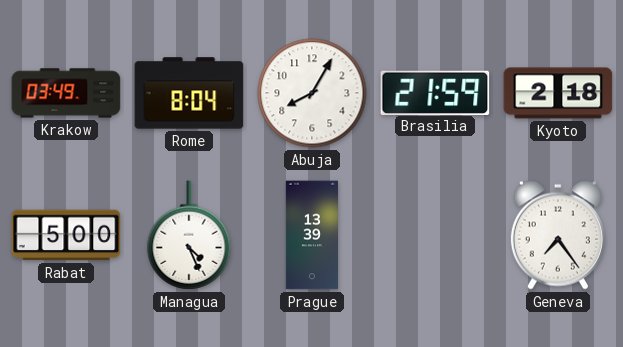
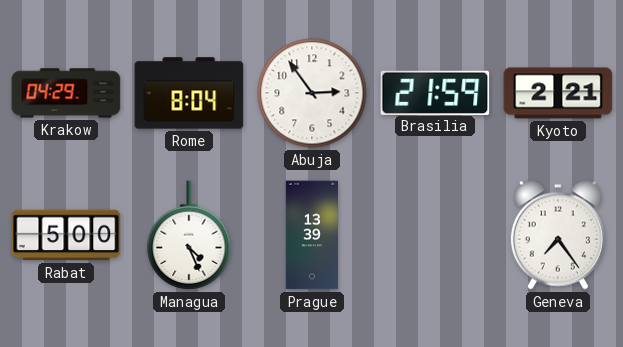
Krakow: 03:49 -> 04:29 (66, 93)
Abuja: 8:05 -> 2:54 (312, 93)
Kyoto: 2:18 -> 2:21 (558, 93)
